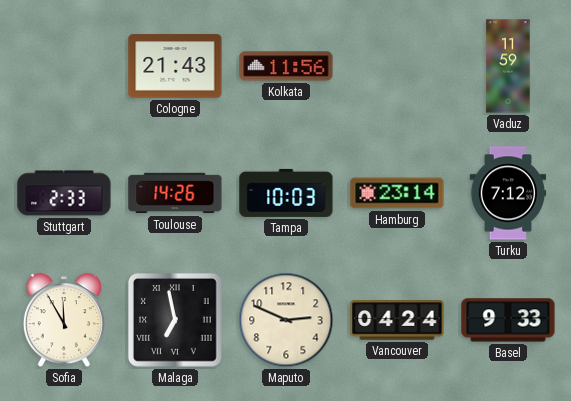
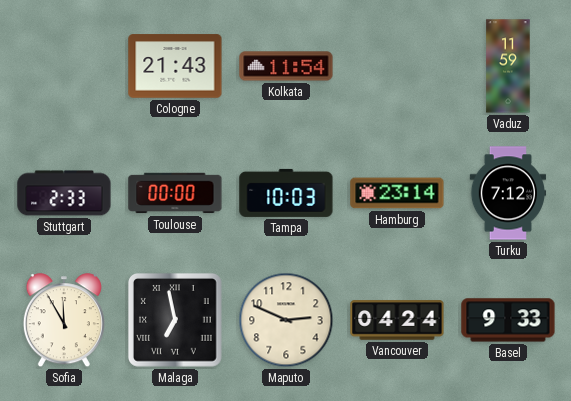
Kolkata: 11:56 -> 11:54 (286, 66)
Toulouse: 14:26 -> 00:00 (175, 193)
